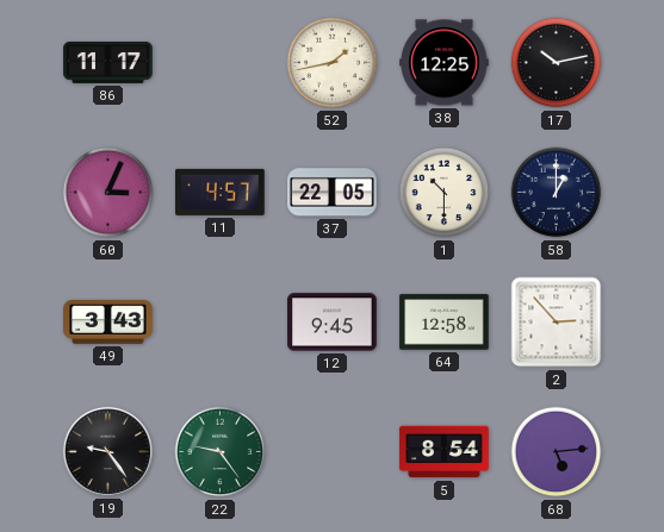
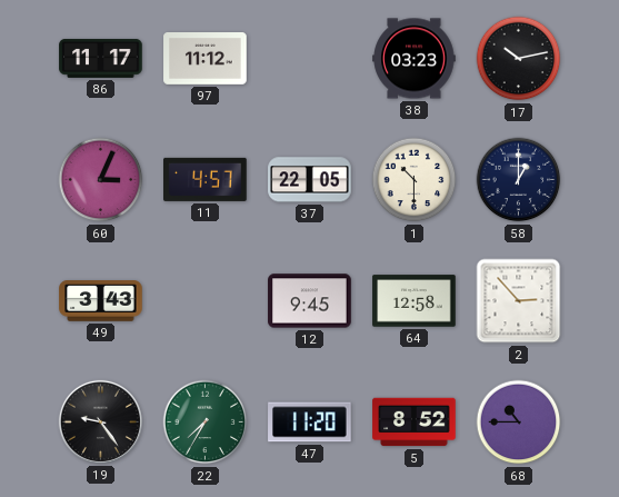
97: none -> 11:12 (206, 59)
52: 1:43 -> none (333, 63)
38: 12:25 -> 03:23 (415, 59)
22: 9:24 -> 7:35 (206, 423)
47: none -> 11:20 (310, 423)
5: 8:54 -> 8:52 (415, 423)
68: 5:14 -> 10:45 (519, 423)
